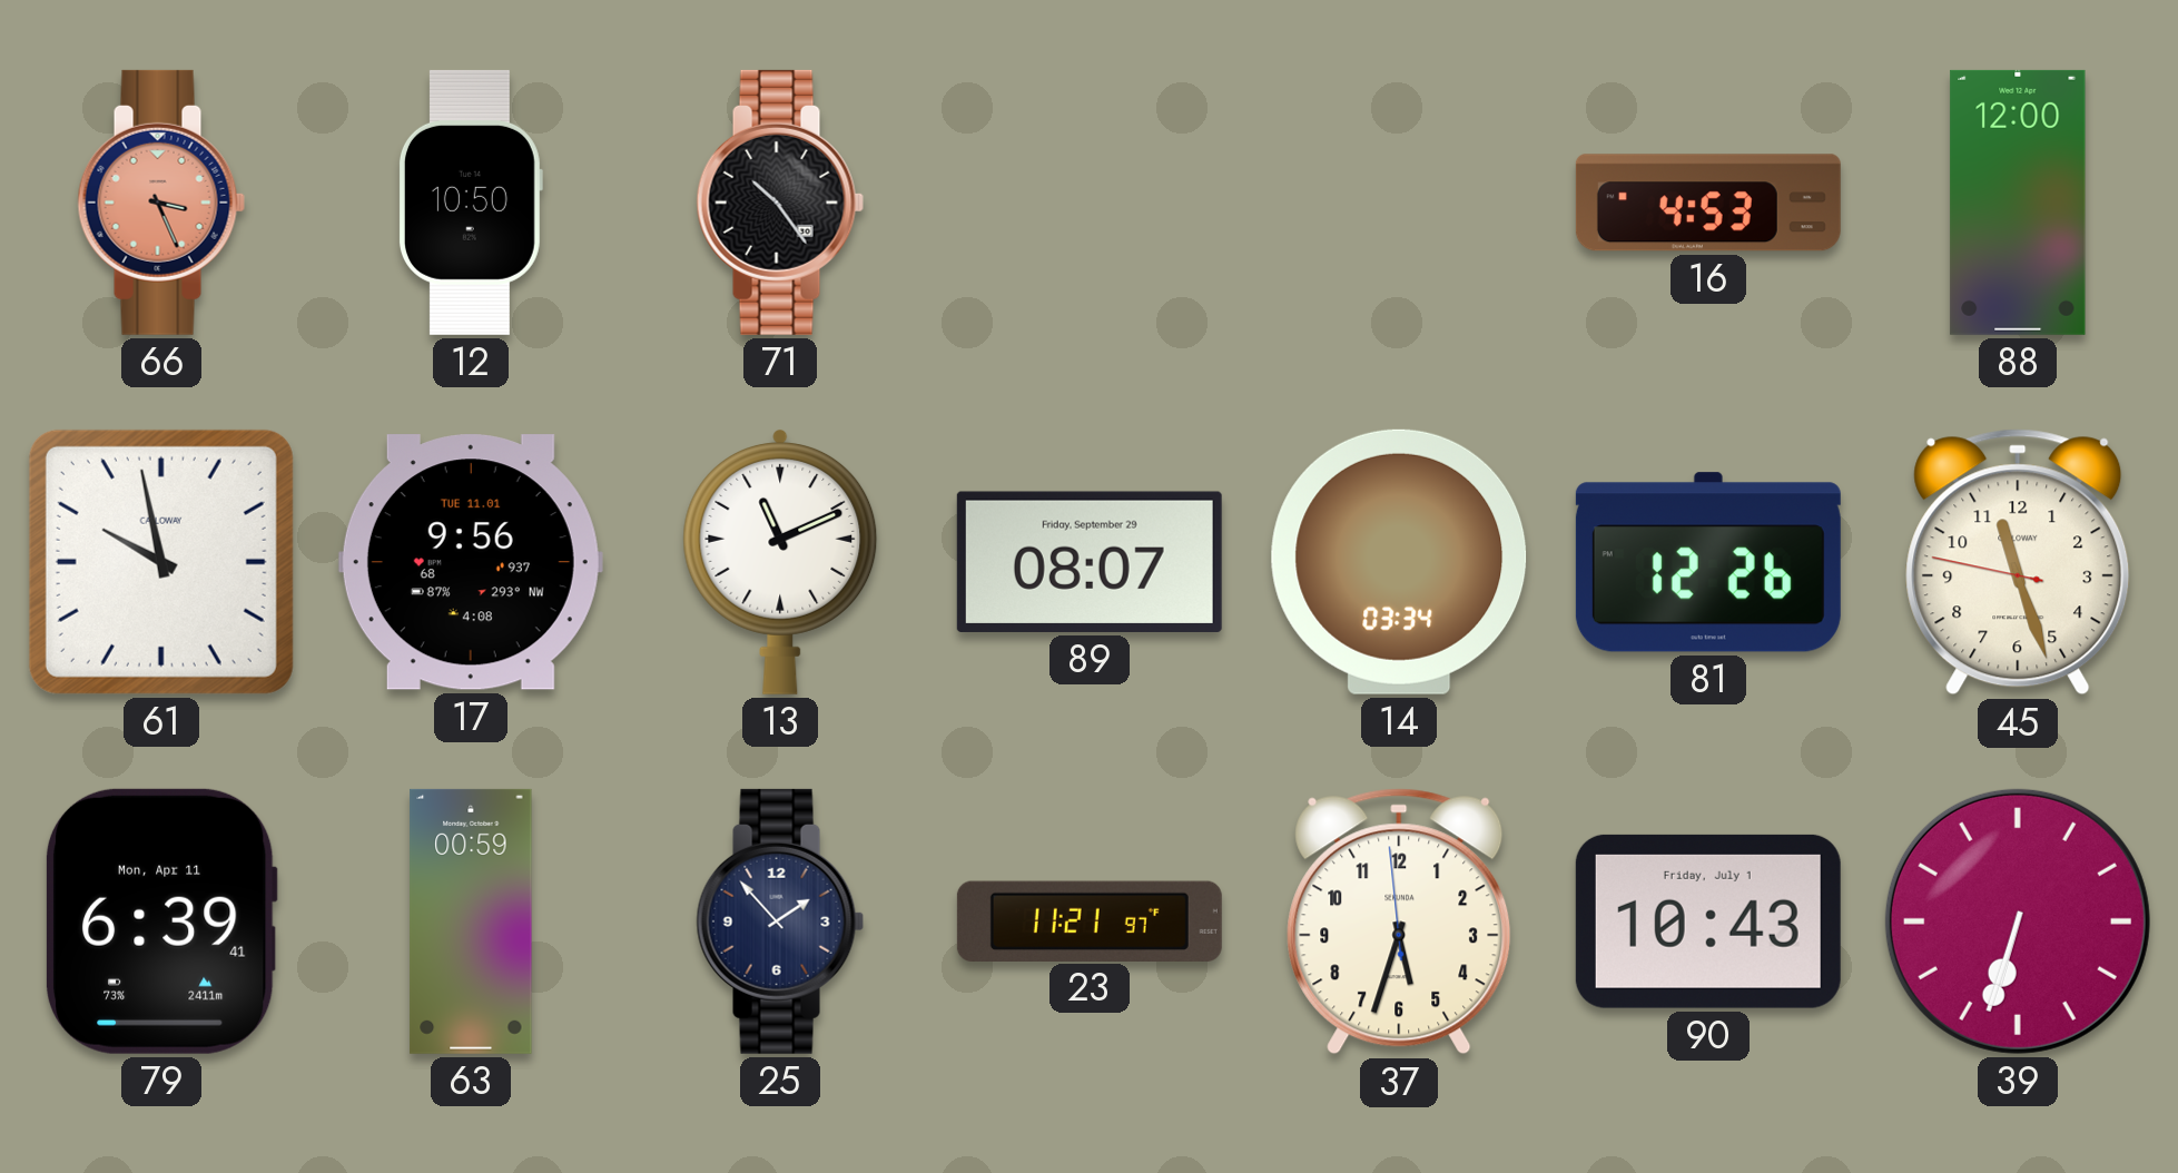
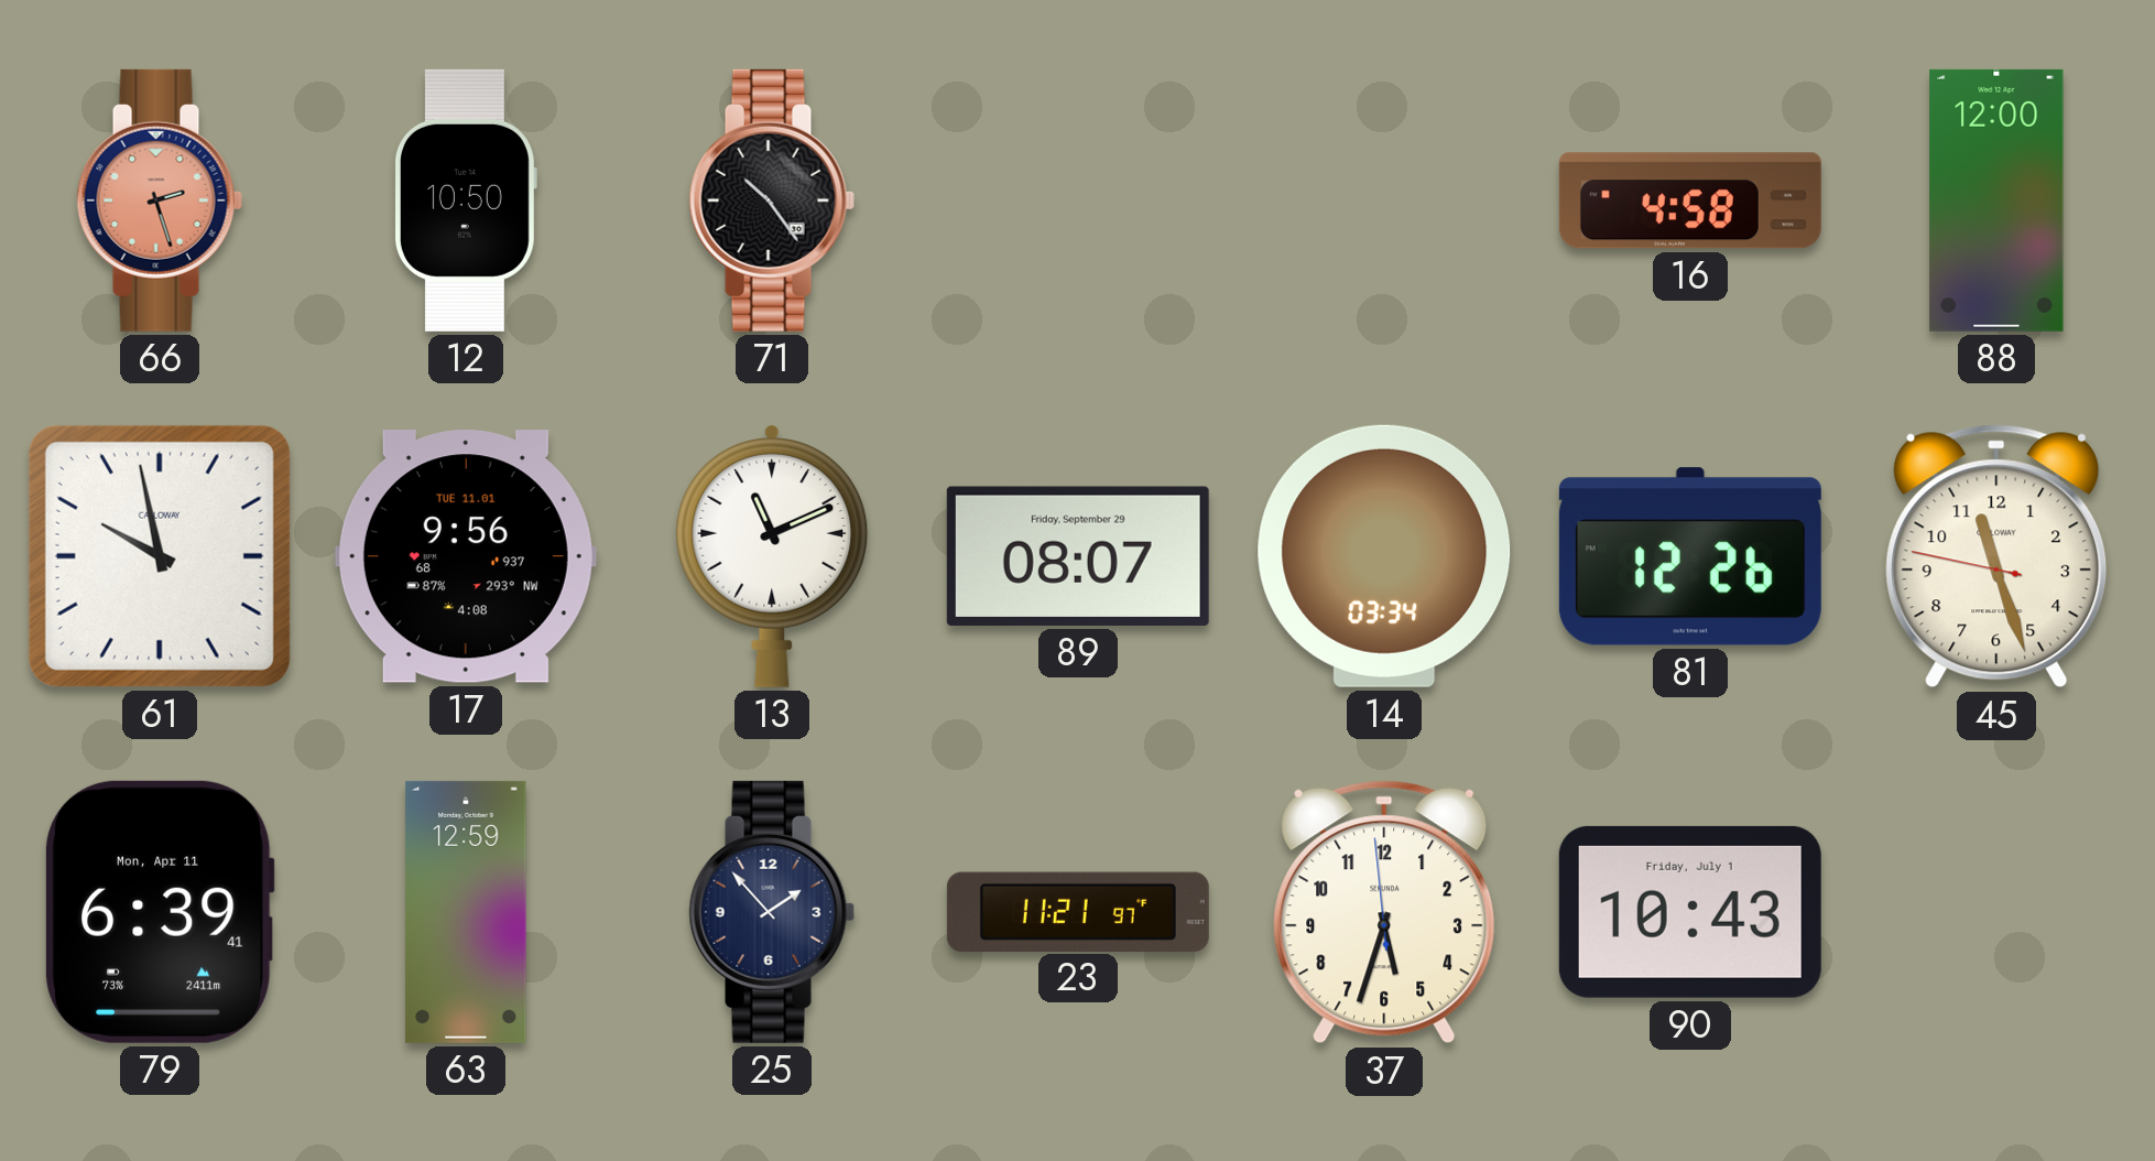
66: 3:26 -> 2:27 (160, 200)
16: 4:53 -> 4:58 (1690, 200)
63: 00:59 -> 12:59 (466, 912)
39: 6:33 -> none (2018, 921)
